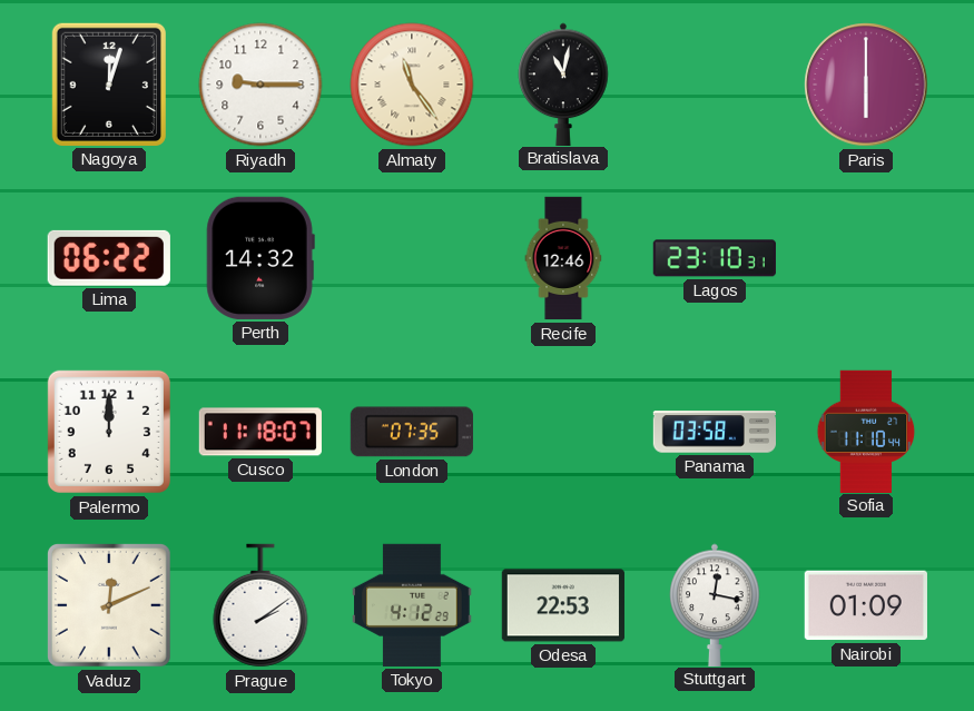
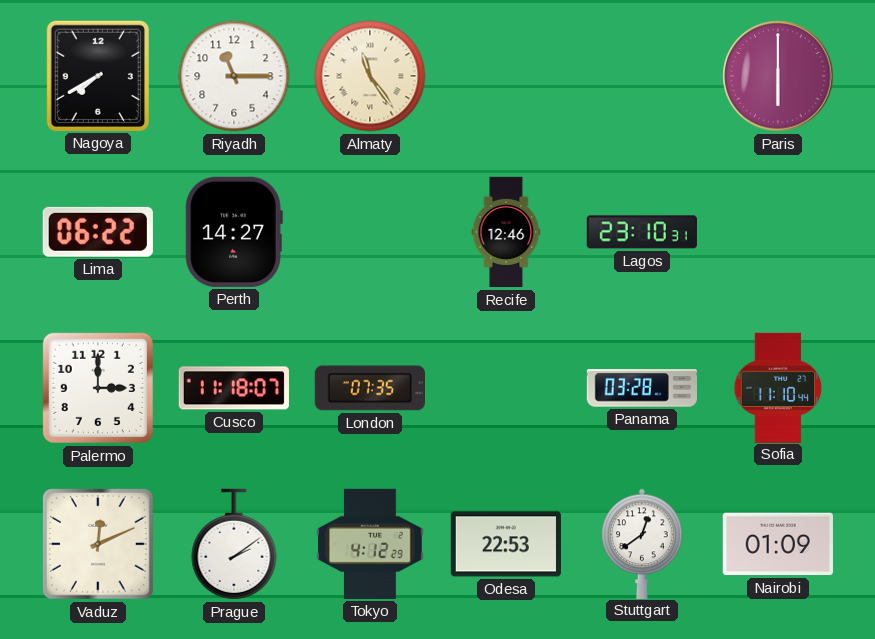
Nagoya: 12:03 -> 7:40 (98, 76)
Riyadh: 9:15 -> 11:15 (234, 76)
Bratislava: 11:02 -> none (563, 83)
Perth: 14:32 -> 14:27 (234, 232)
Palermo: 12:00 -> 3:00 (98, 388)
Panama: 03:58 -> 03:28 (641, 388)
Stuttgart: 12:17 -> 12:39 (642, 543)
